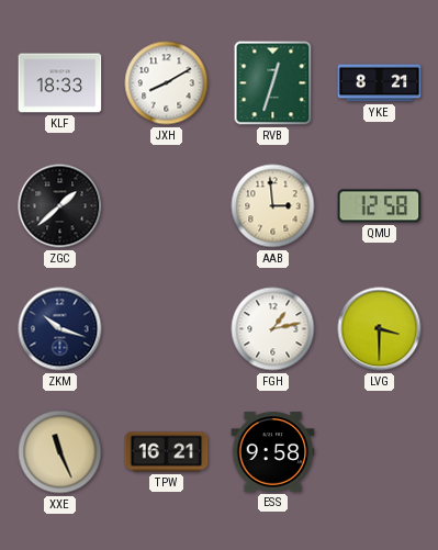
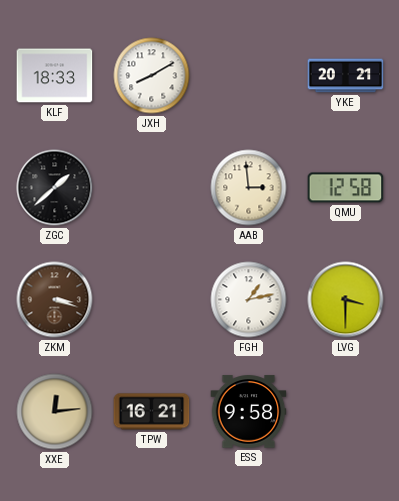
RVB: 12:33 -> none (273, 83)
YKE: 8:21 -> 20:21 (346, 76)
ZKM: 10:18 -> 3:18 (55, 300)
ZKM dial: navy -> brown (55, 300)
XXE: 11:26 -> 12:14 (55, 412)
